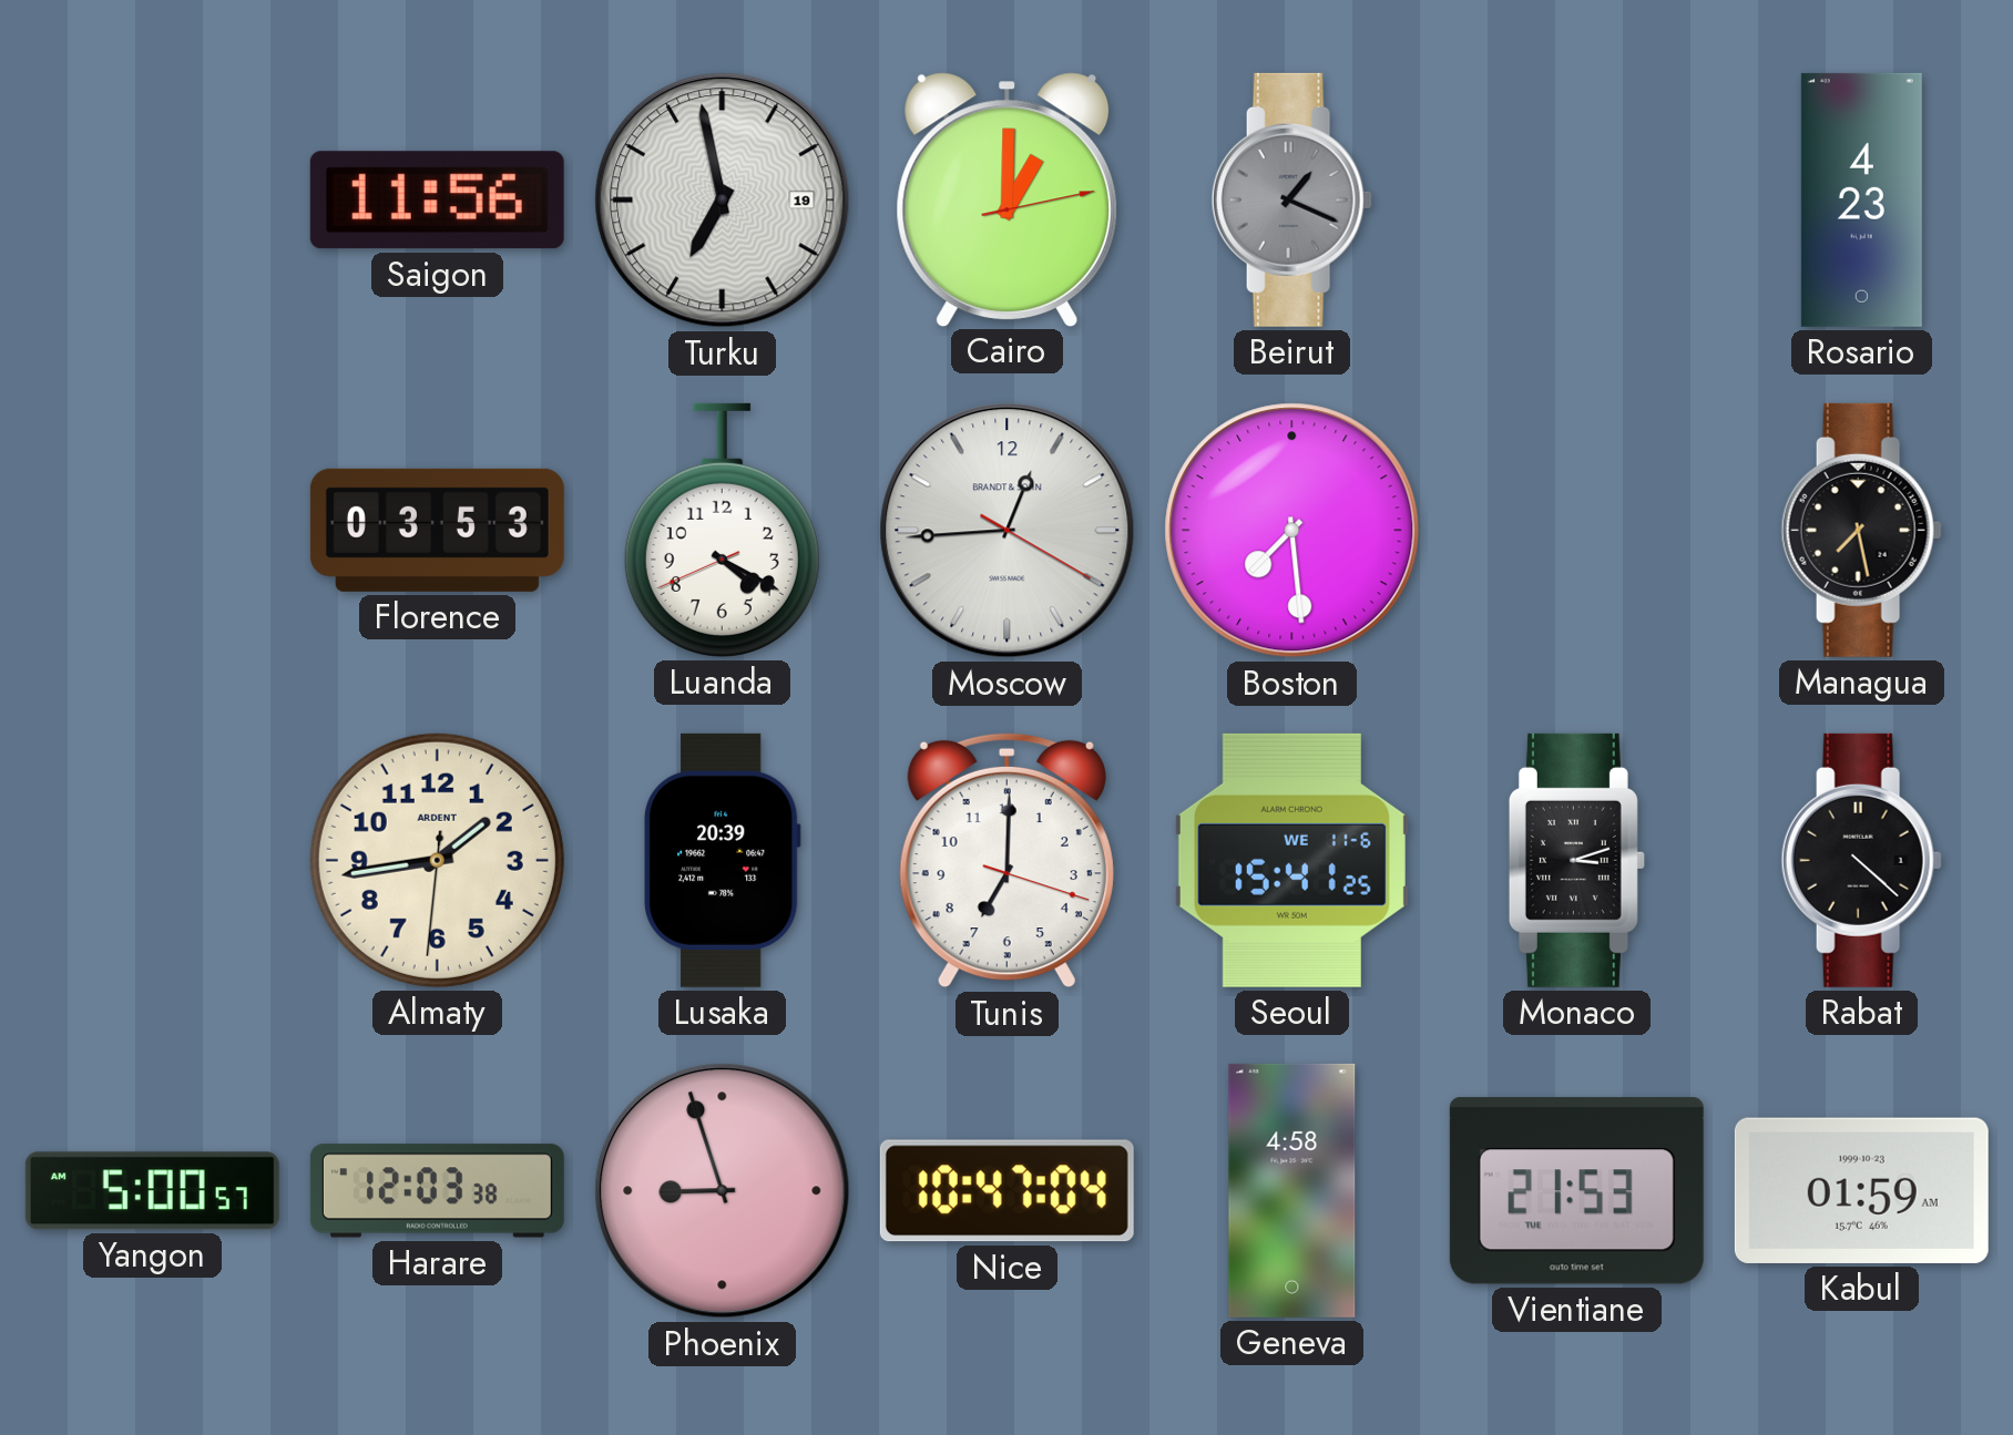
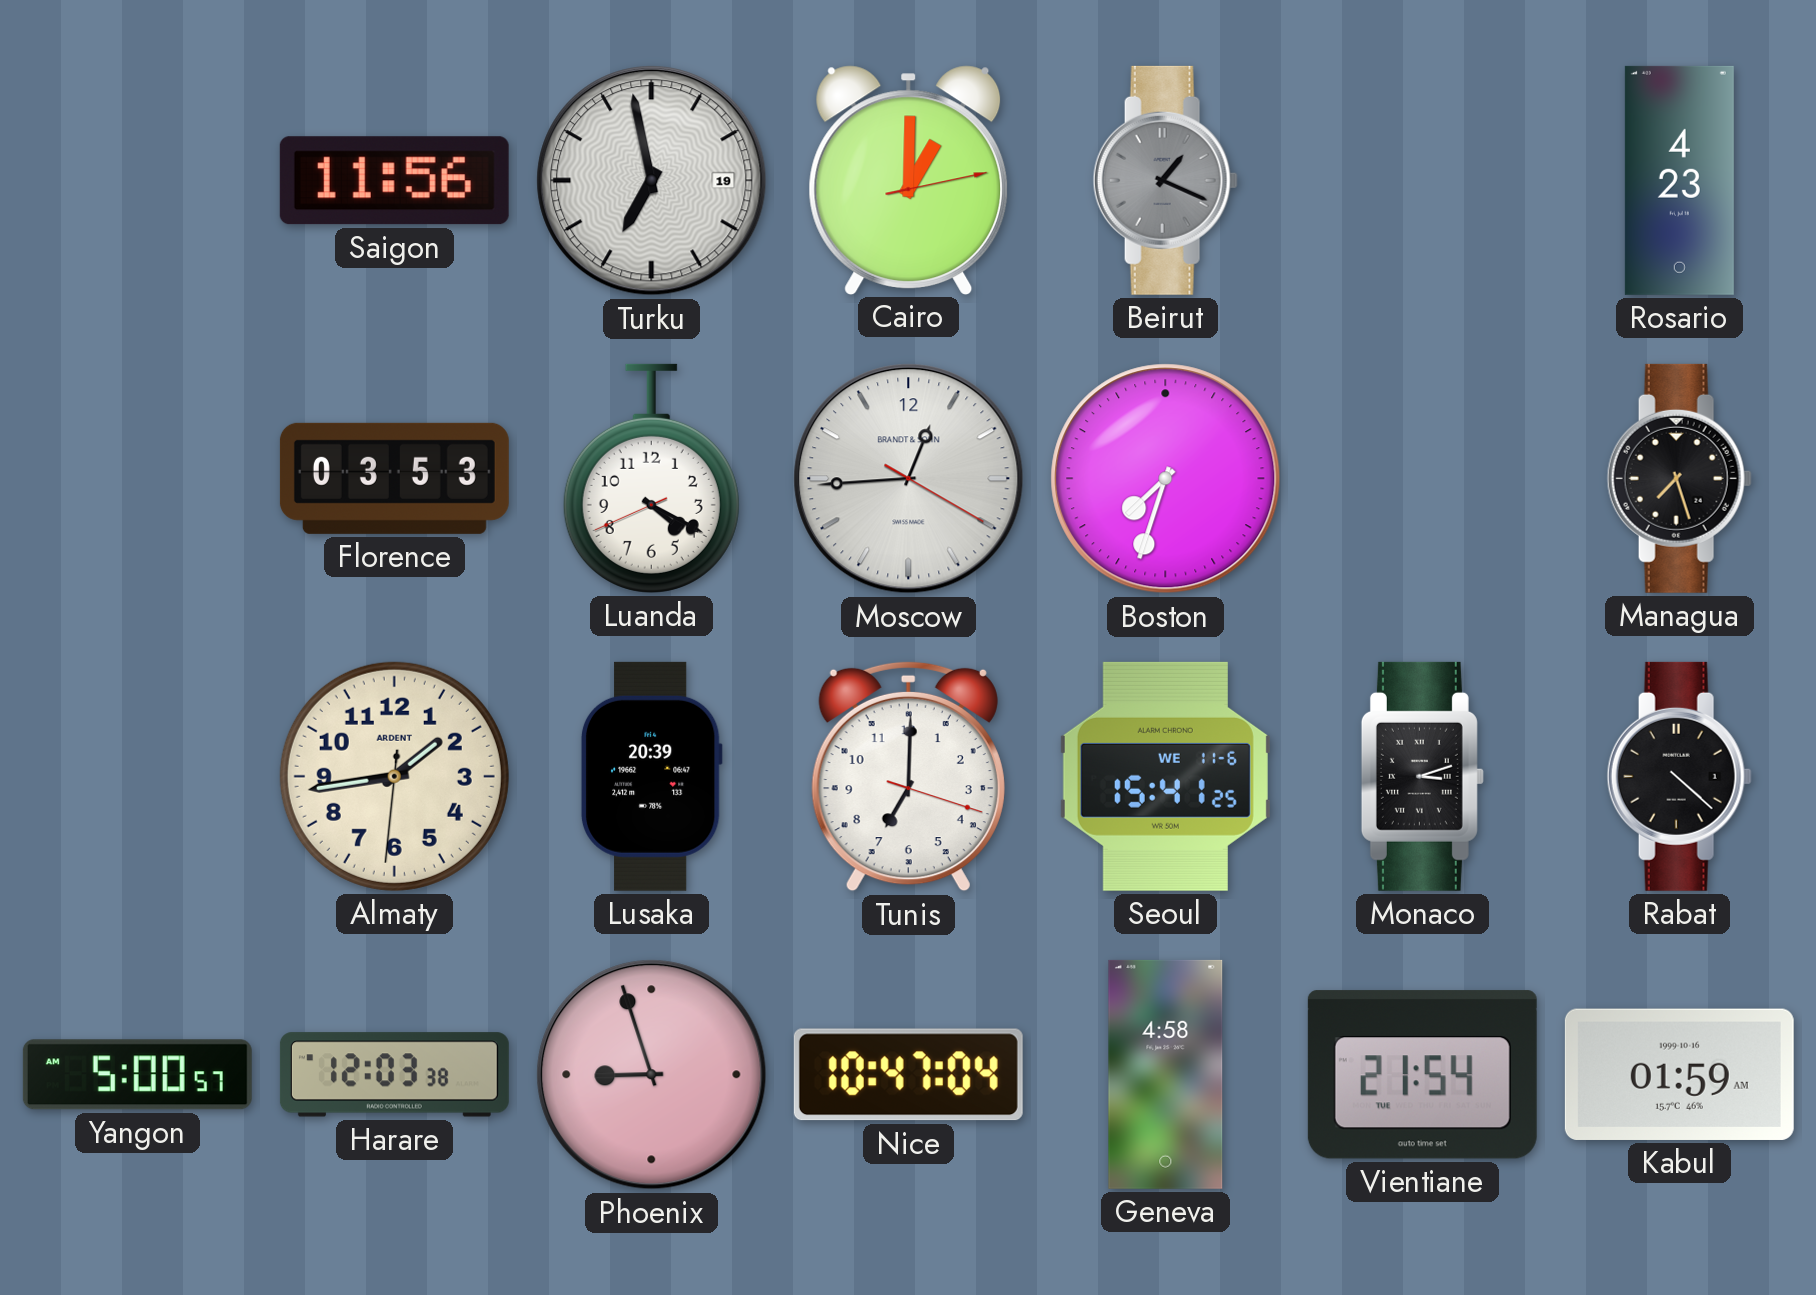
Boston: 7:29 -> 7:33 (1166, 479)
Managua: 7:28 -> 7:27 (1679, 478)
Vientiane: 21:53 -> 21:54 (1422, 1075)
Kabul date: 1999-10-23 -> 1999-10-16 (1679, 1074)
